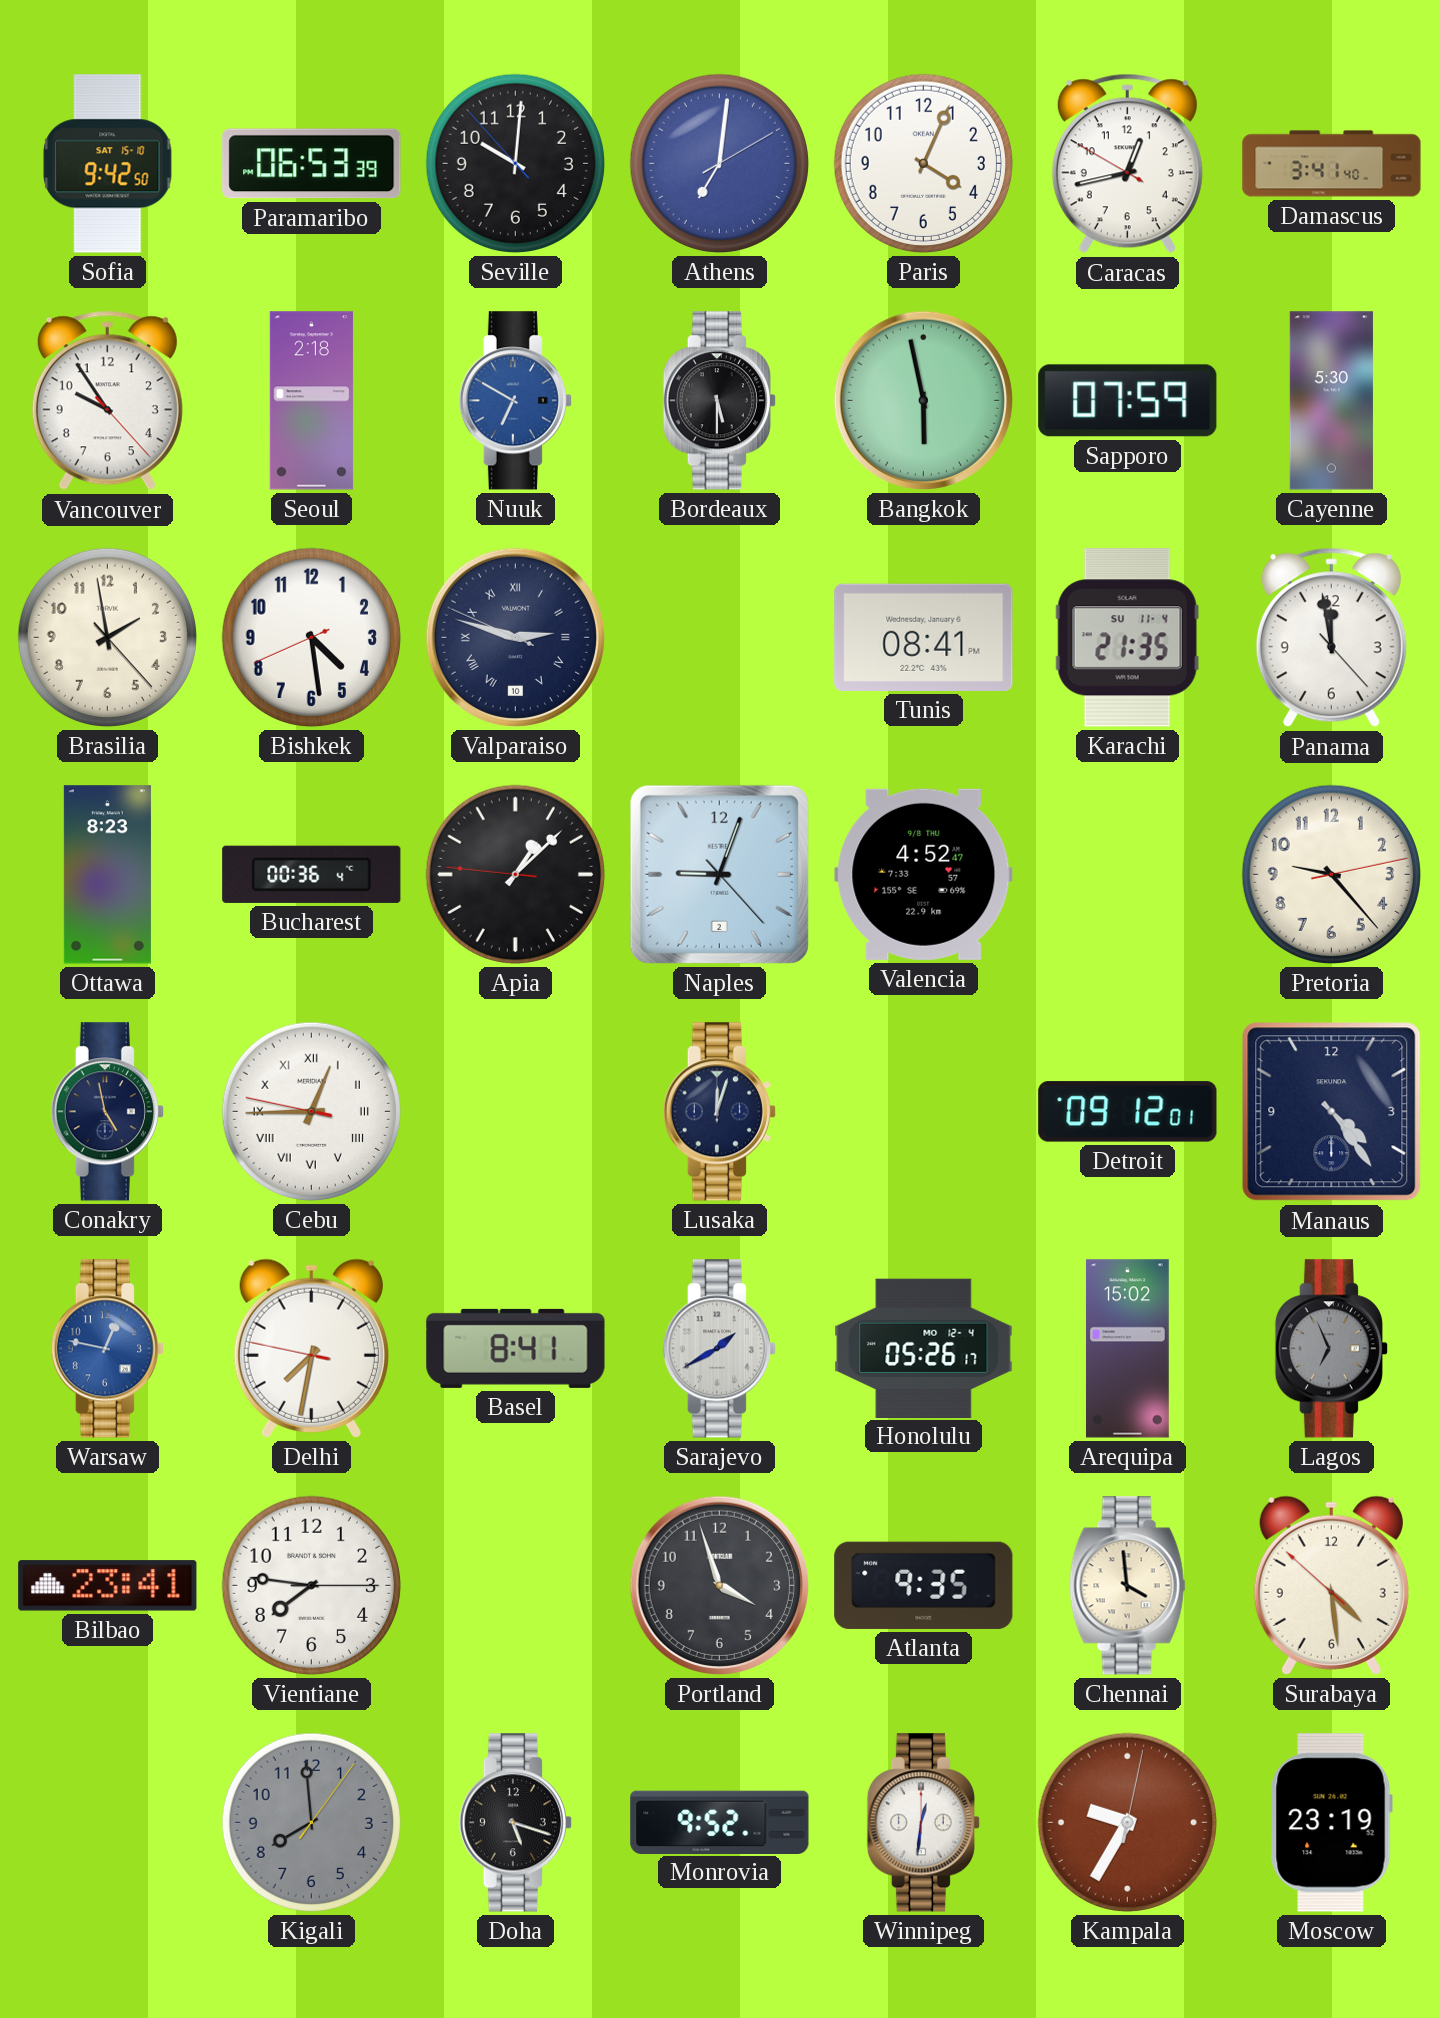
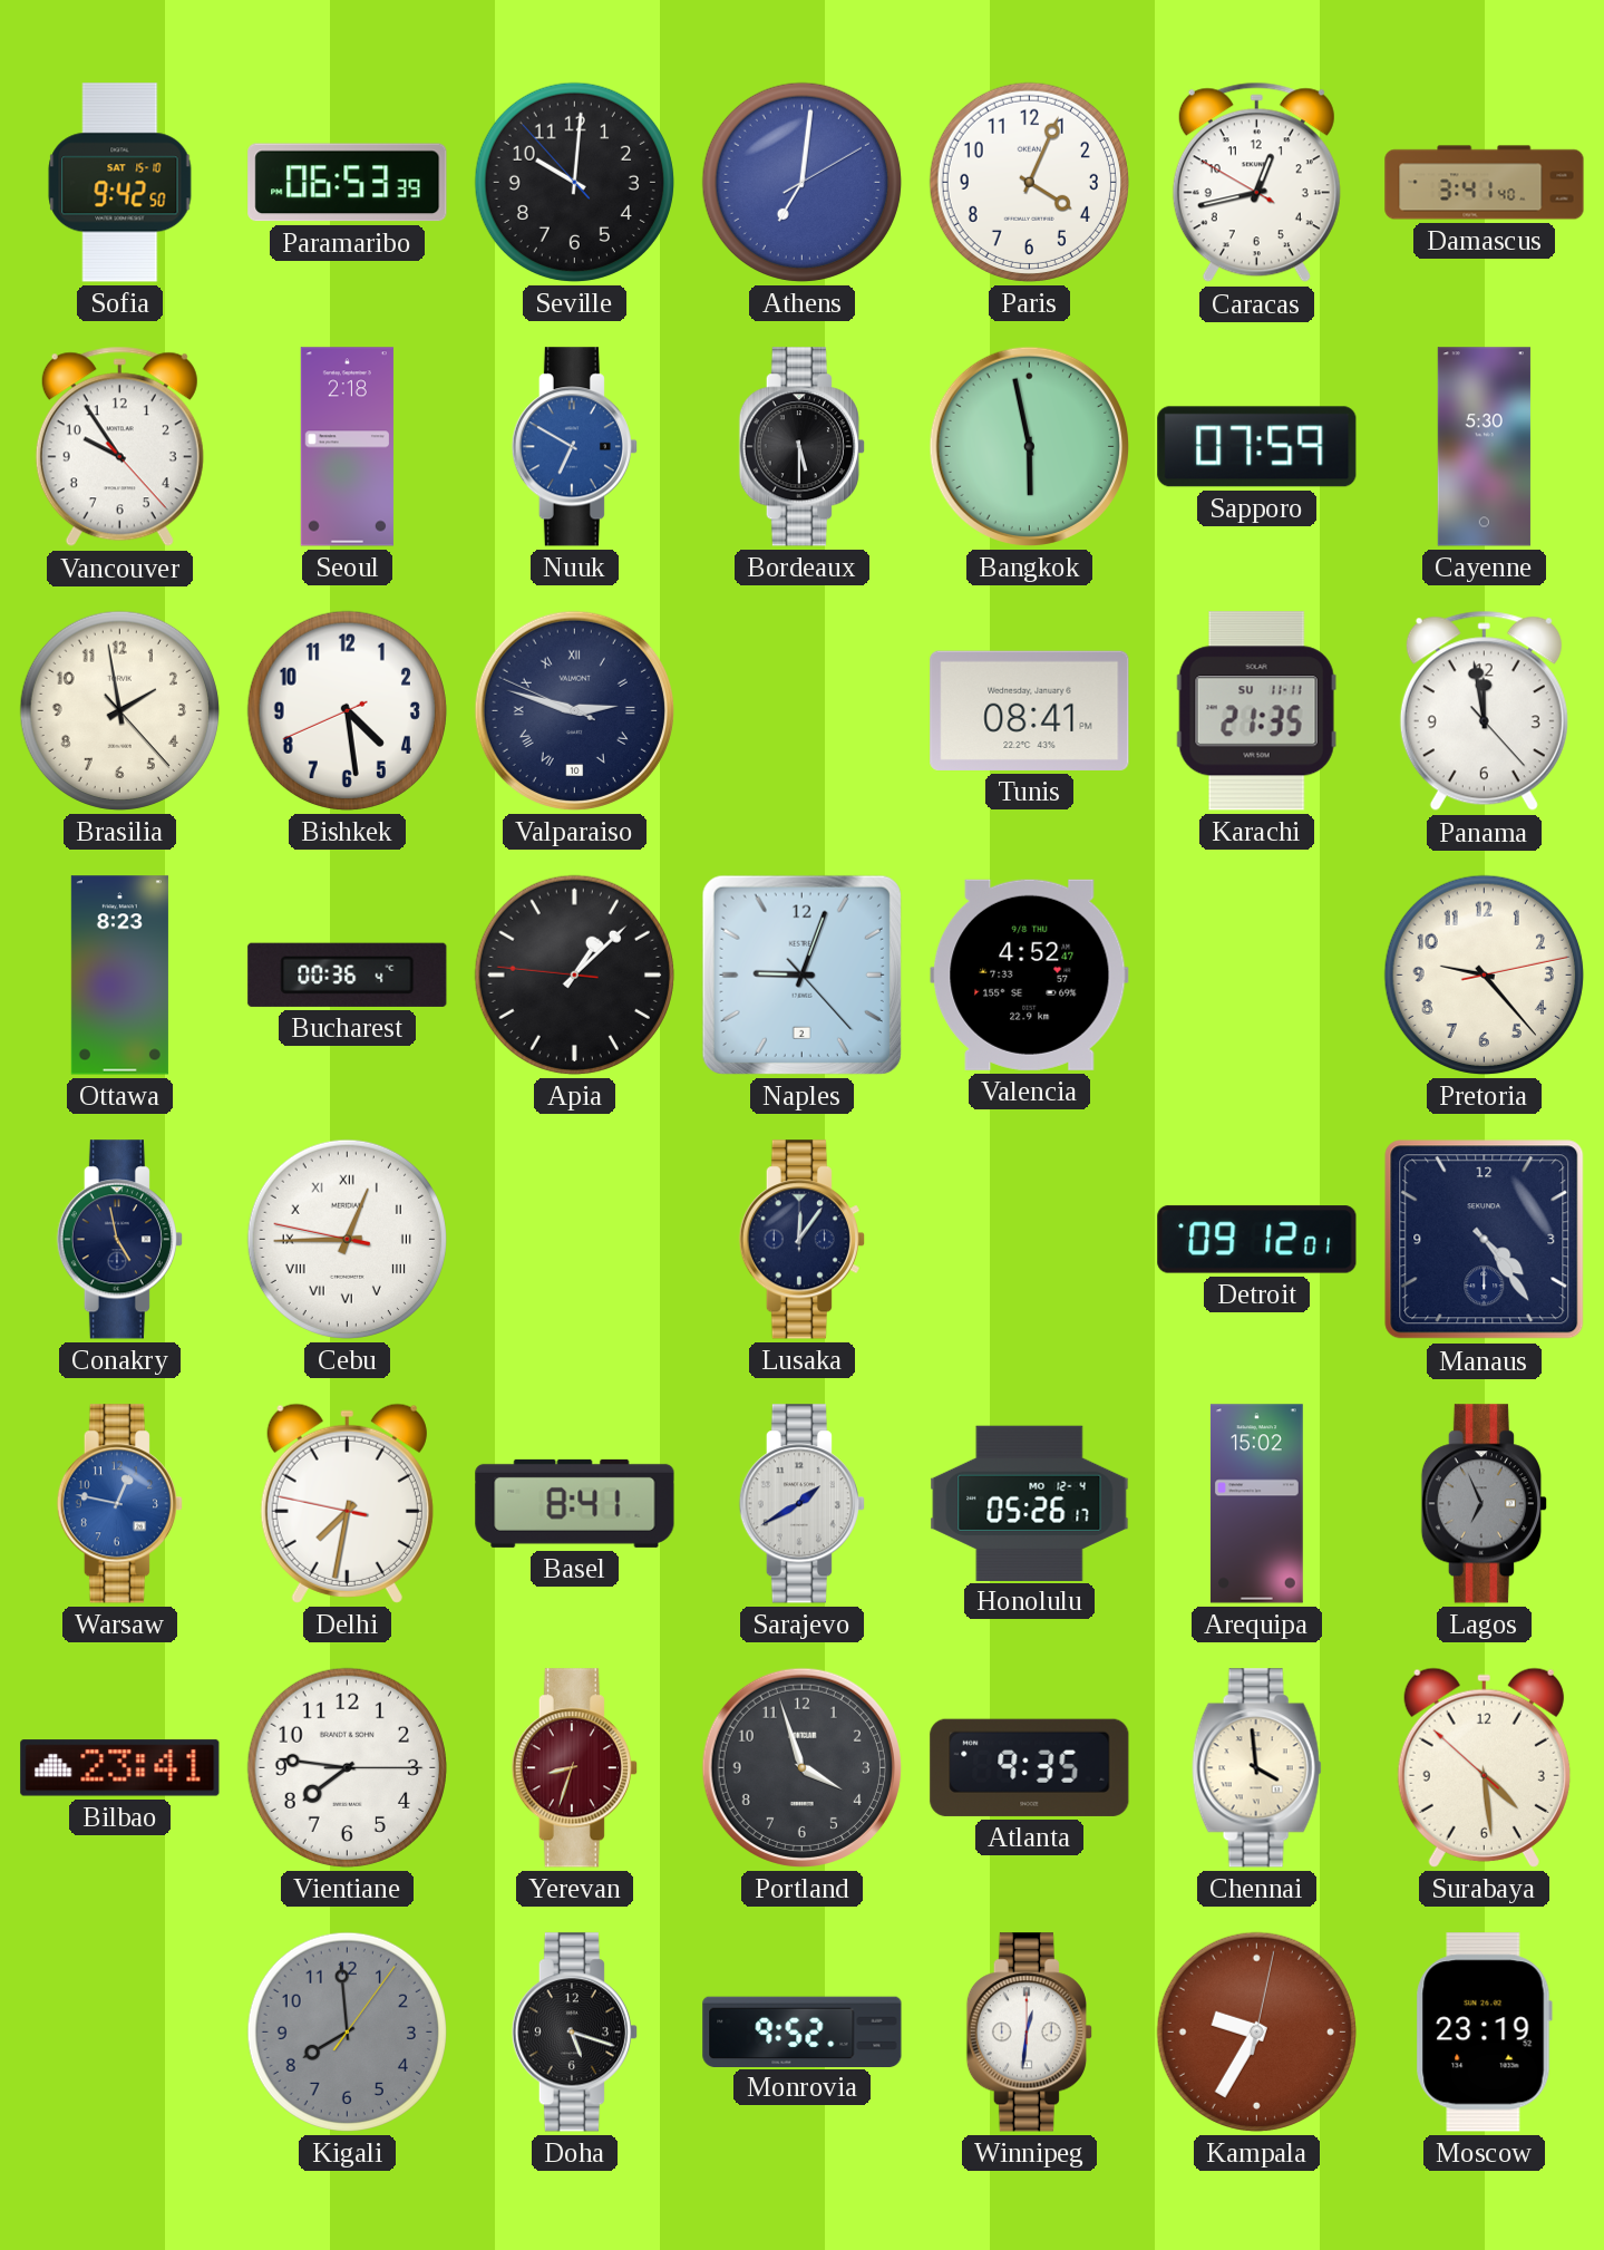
Karachi date: SU 11-4 -> SU 11-11 (1256, 711)
Lusaka: 12:03 -> 12:06 (801, 1240)
Yerevan: none -> 8:33 (574, 1768)
